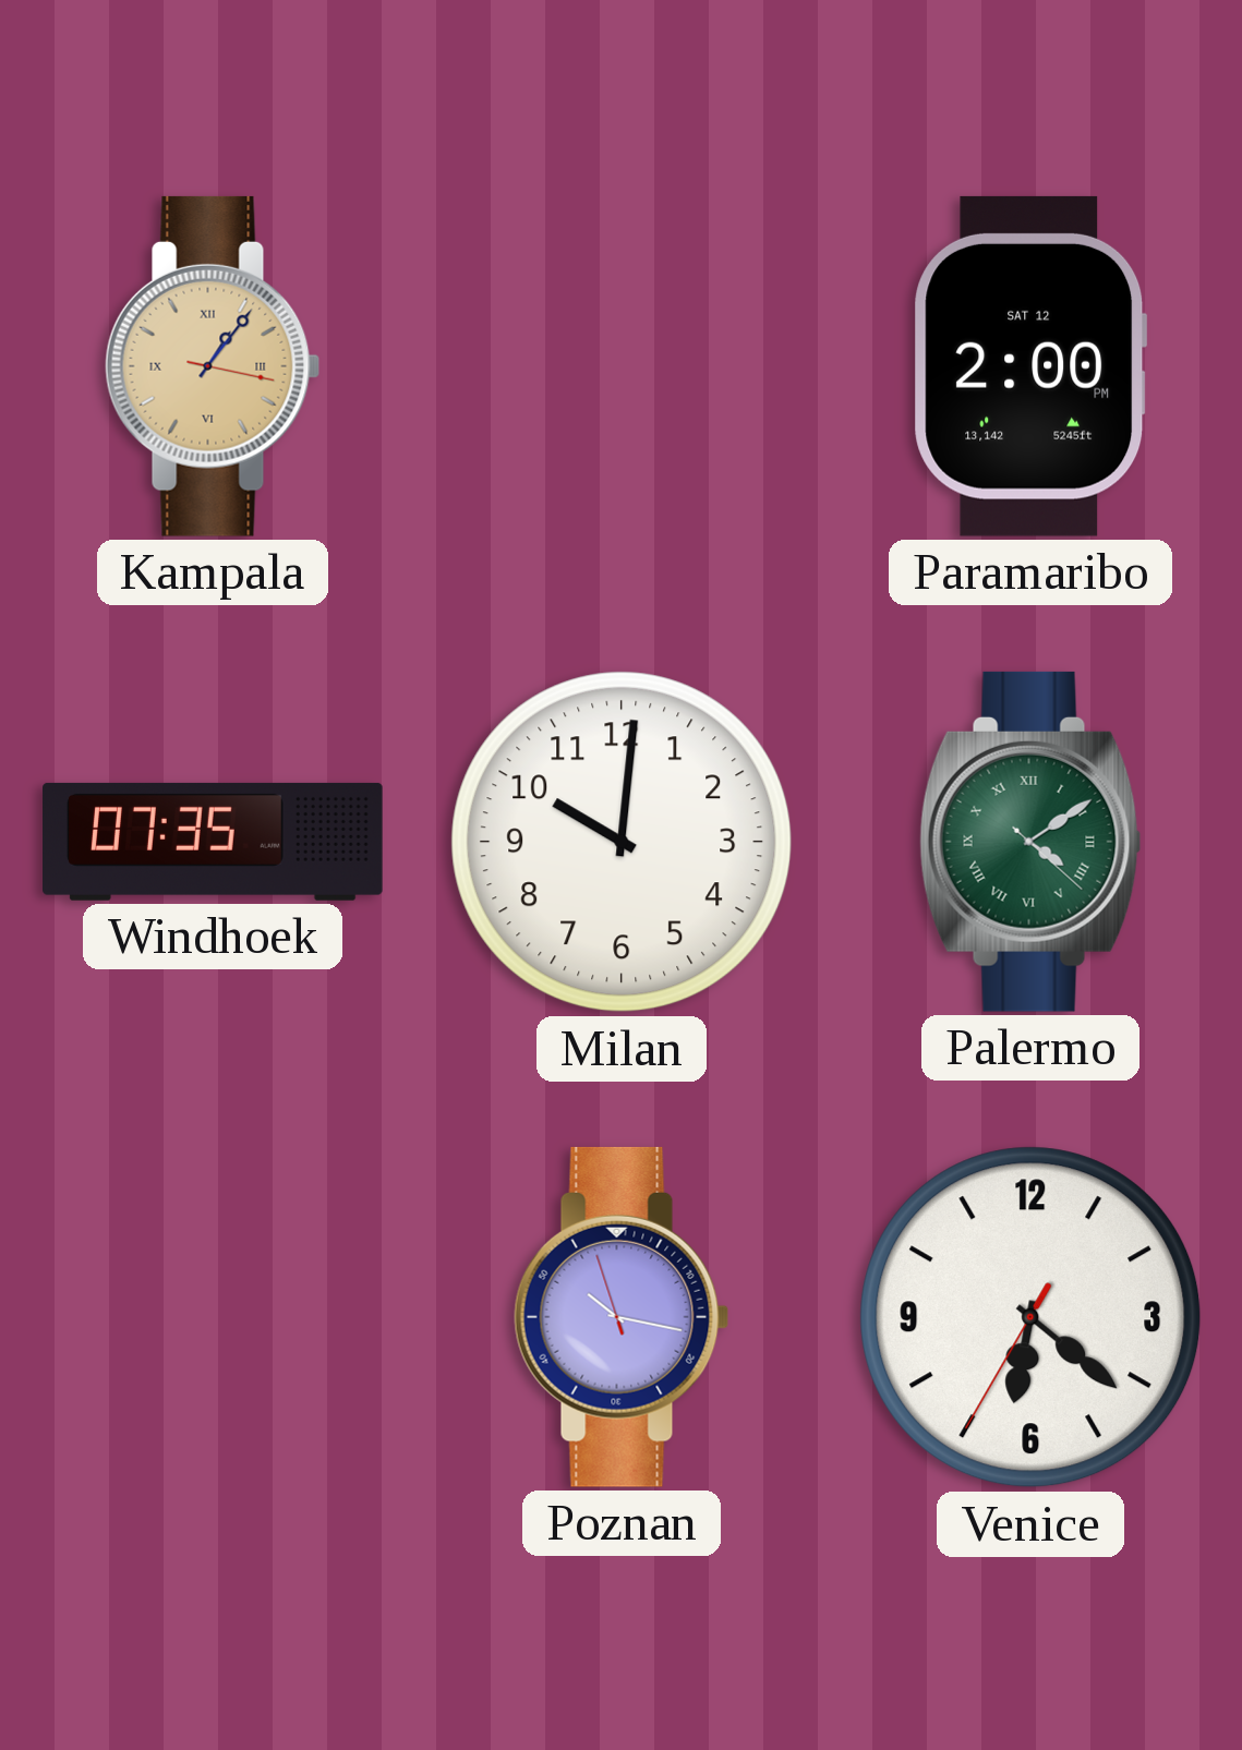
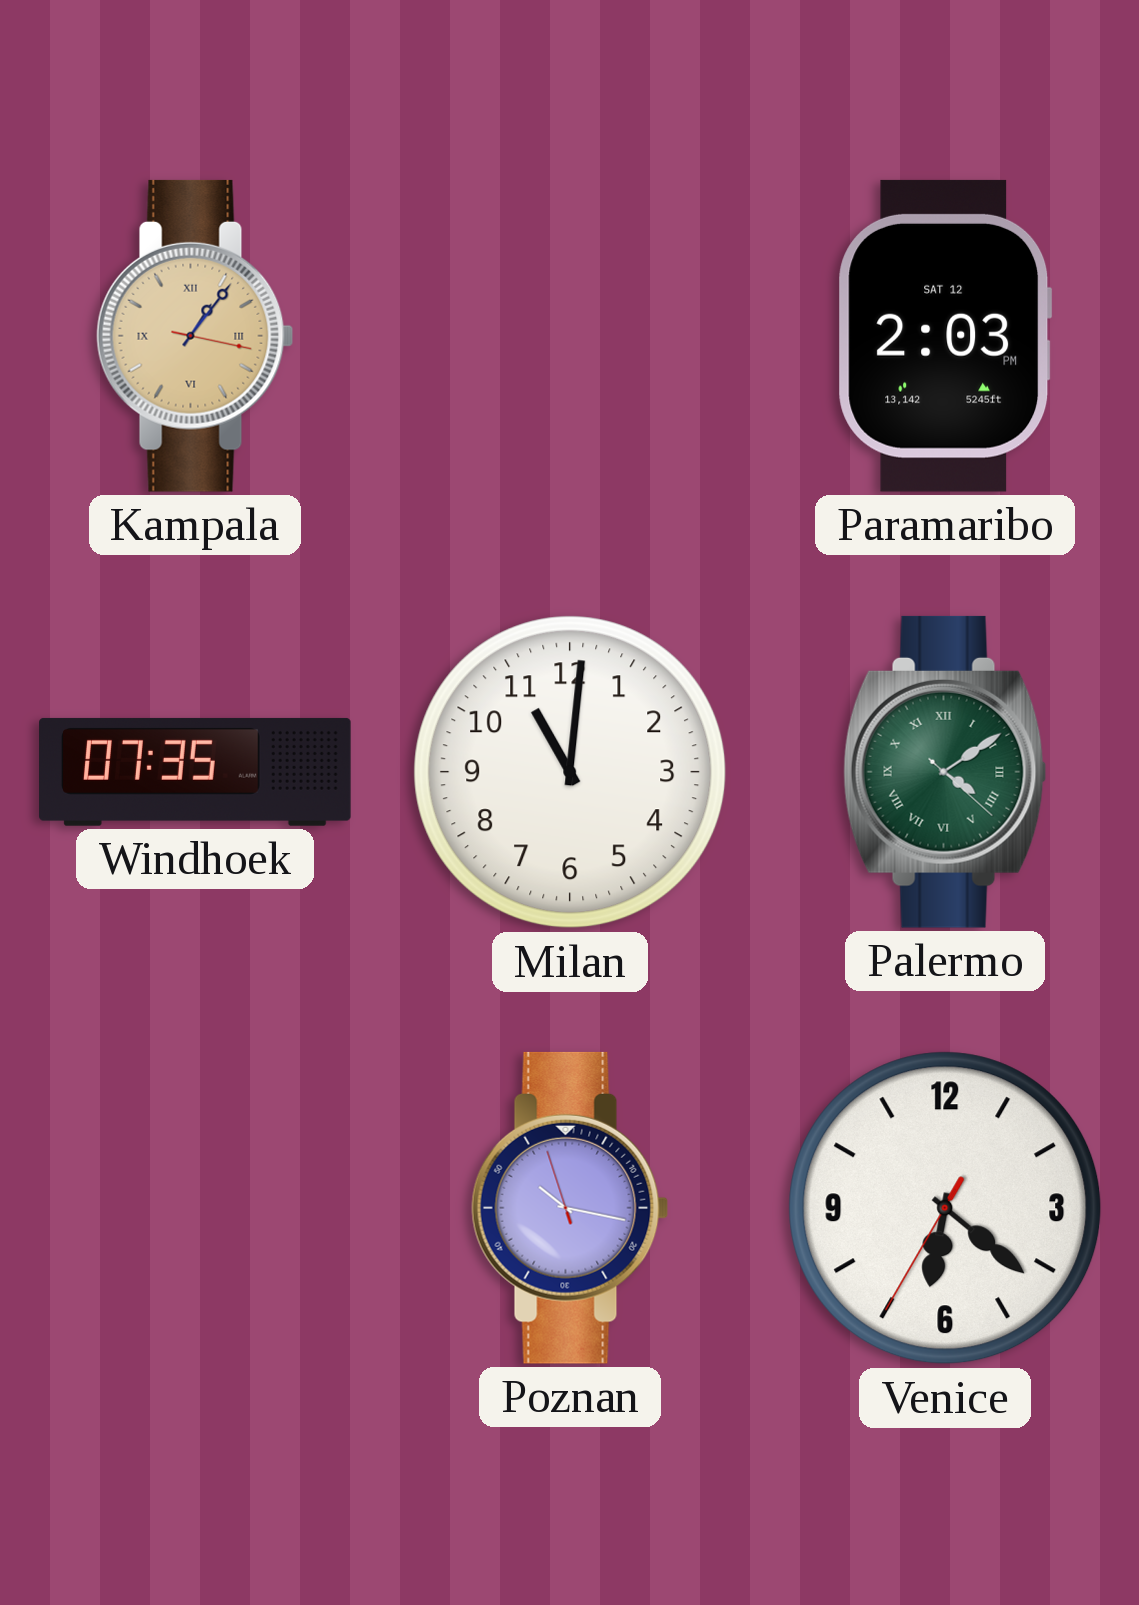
Paramaribo: 2:00 -> 2:03 (945, 336)
Milan: 10:01 -> 11:01 (570, 772)
